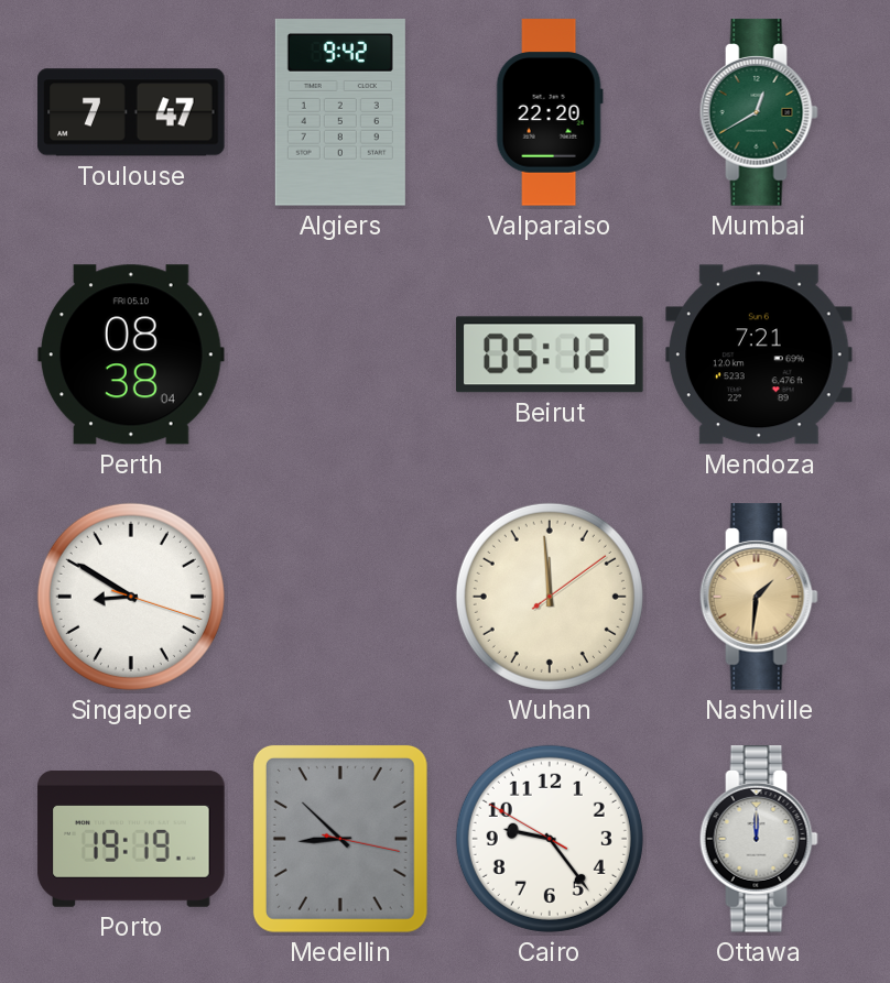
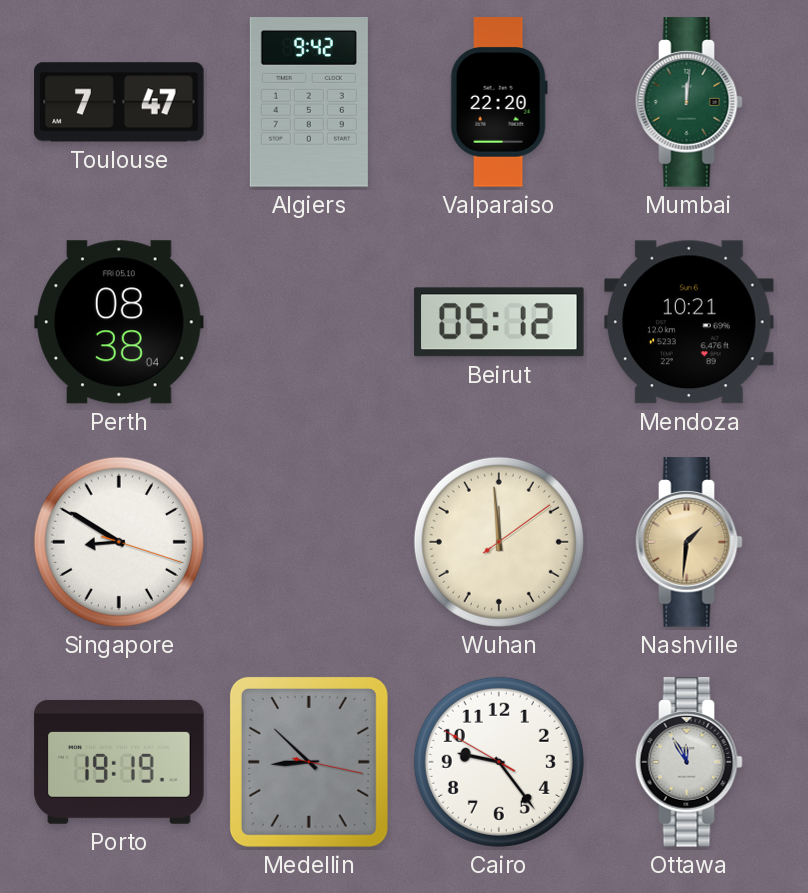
Mumbai: 12:40 -> 12:01 (689, 102)
Mendoza: 7:21 -> 10:21 (690, 322)
Ottawa: 12:00 -> 11:55 (689, 762)
